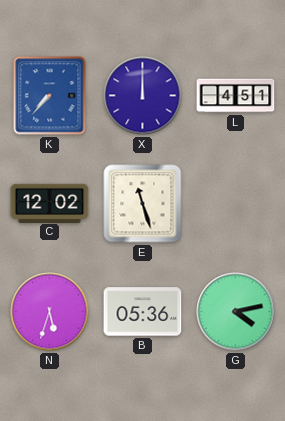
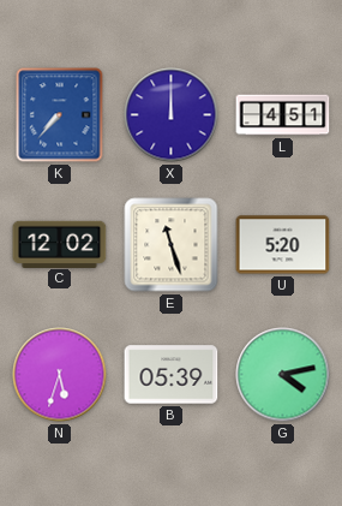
U: none -> 5:20 (283, 245)
B: 05:36 -> 05:39 (172, 375)
